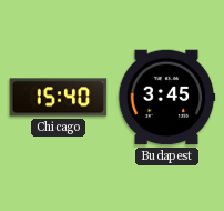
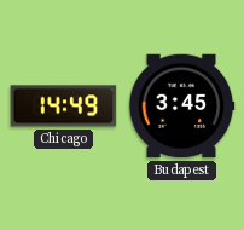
Chicago: 15:40 -> 14:49 (64, 107)
